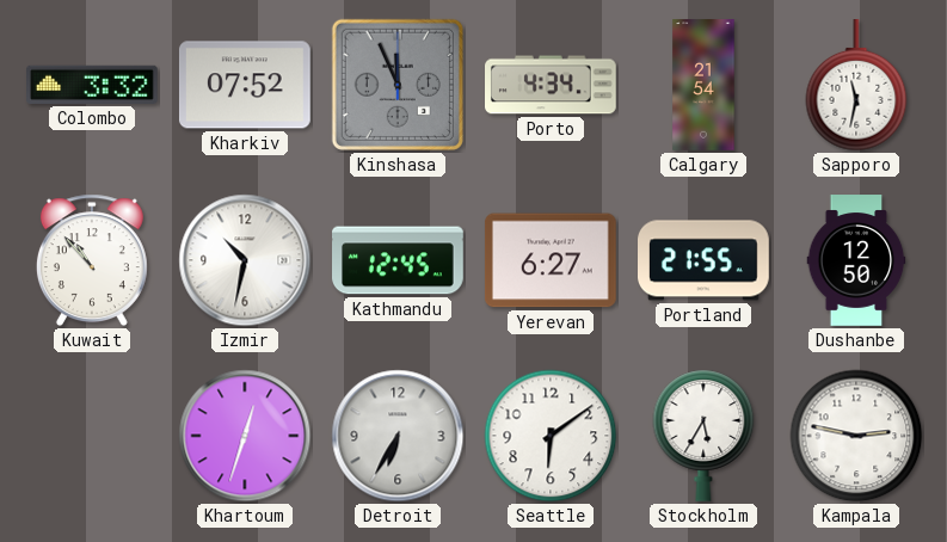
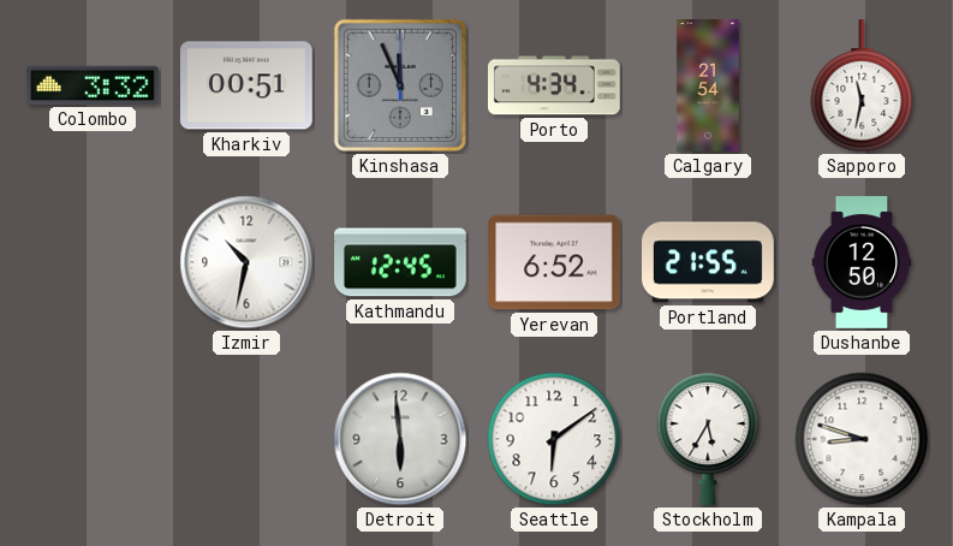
Kharkiv: 07:52 -> 00:51 (246, 85)
Kuwait: 10:53 -> none (92, 260)
Yerevan: 6:27 -> 6:52 (554, 262)
Khartoum: 12:33 -> none (245, 436)
Detroit: 6:35 -> 5:59 (400, 439)
Kampala: 2:47 -> 8:48 (862, 439)
